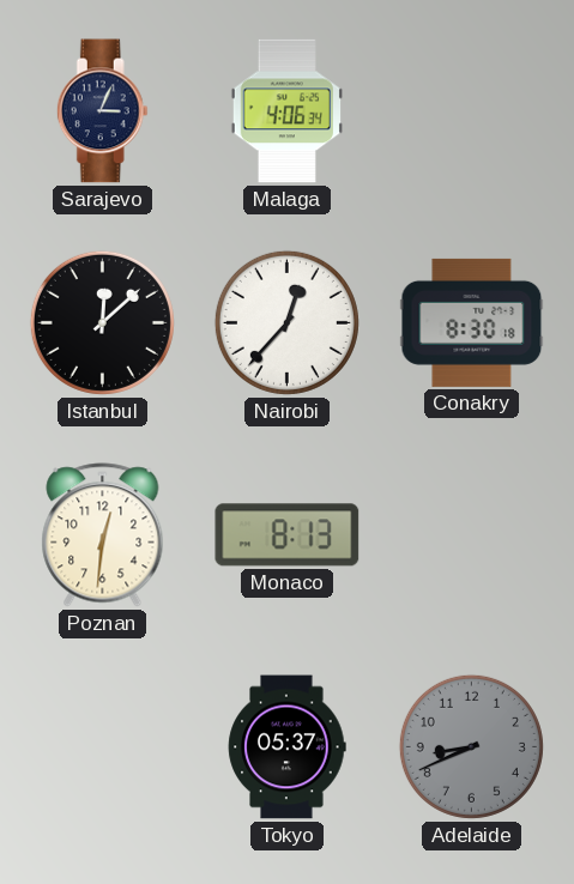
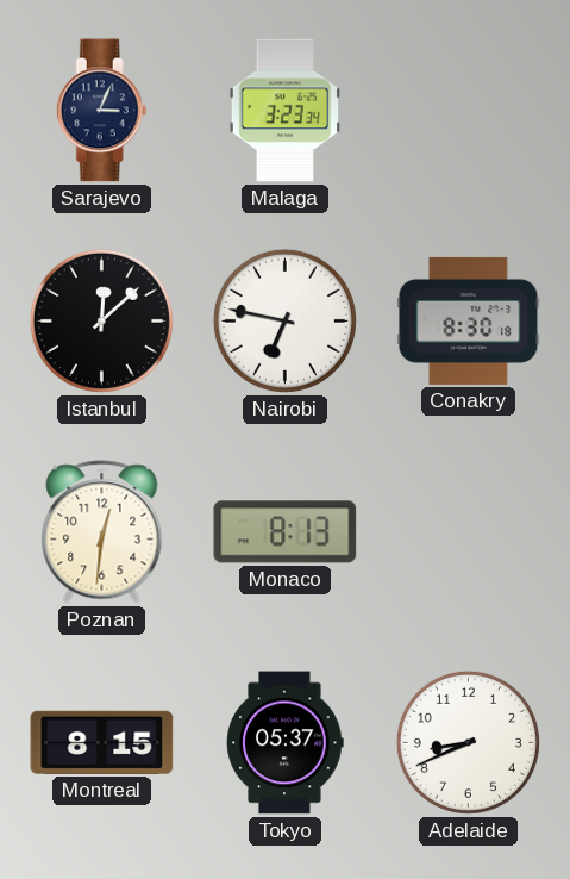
Malaga: 4:06 -> 3:23 (284, 111)
Nairobi: 12:37 -> 6:47 (284, 320)
Montreal: none -> 8:15 (102, 742)
Adelaide dial: grey -> white (468, 742)
